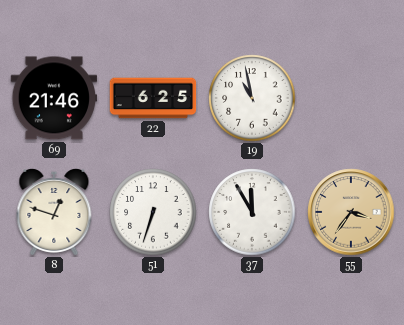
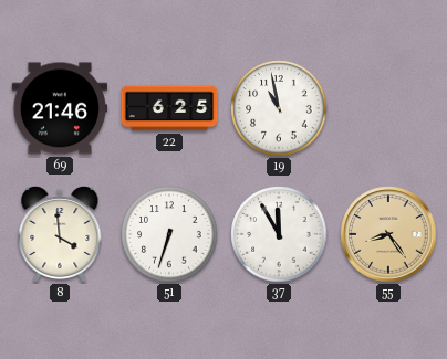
8: 12:48 -> 3:59 (60, 234)
55: 3:36 -> 8:24 (388, 234)
